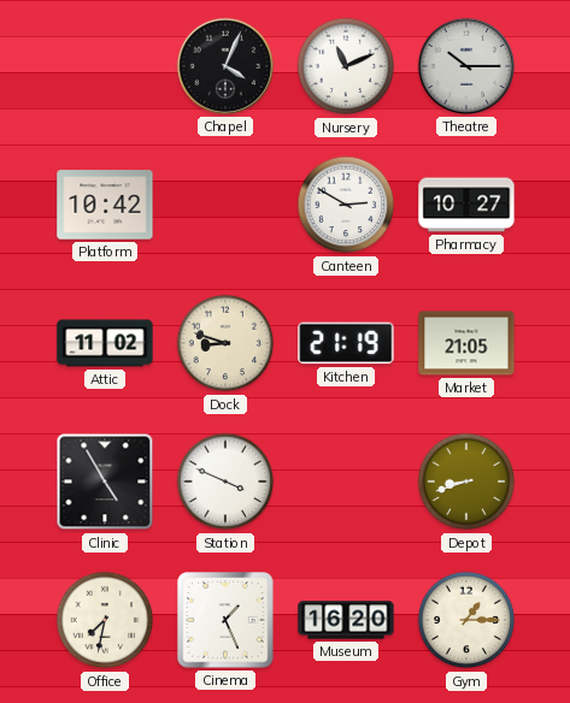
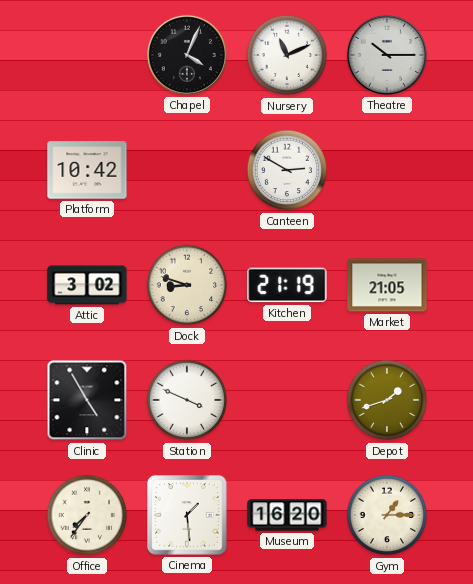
Pharmacy: 10:27 -> none (466, 205)
Attic: 11:02 -> 3:02 (87, 285)
Depot: 8:42 -> 1:42 (387, 400)
Office: 7:32 -> 7:36 (87, 515)
Cinema: 1:26 -> 1:29 (187, 515)
